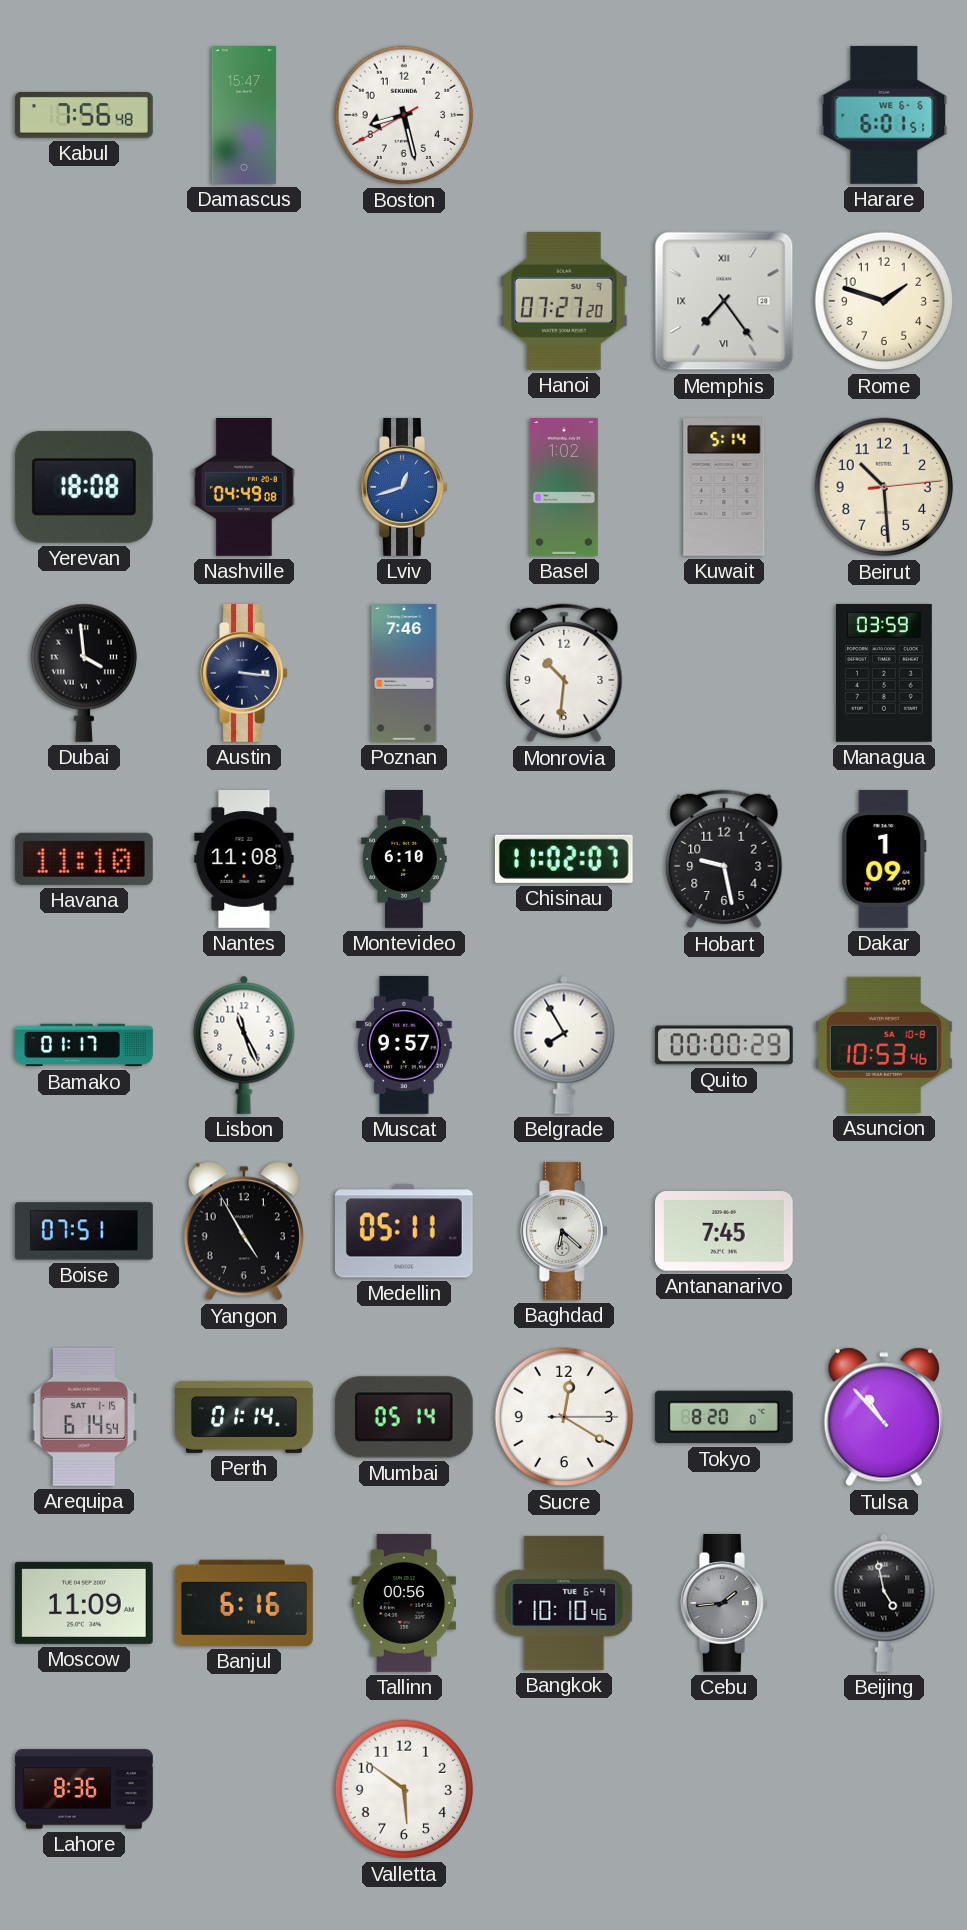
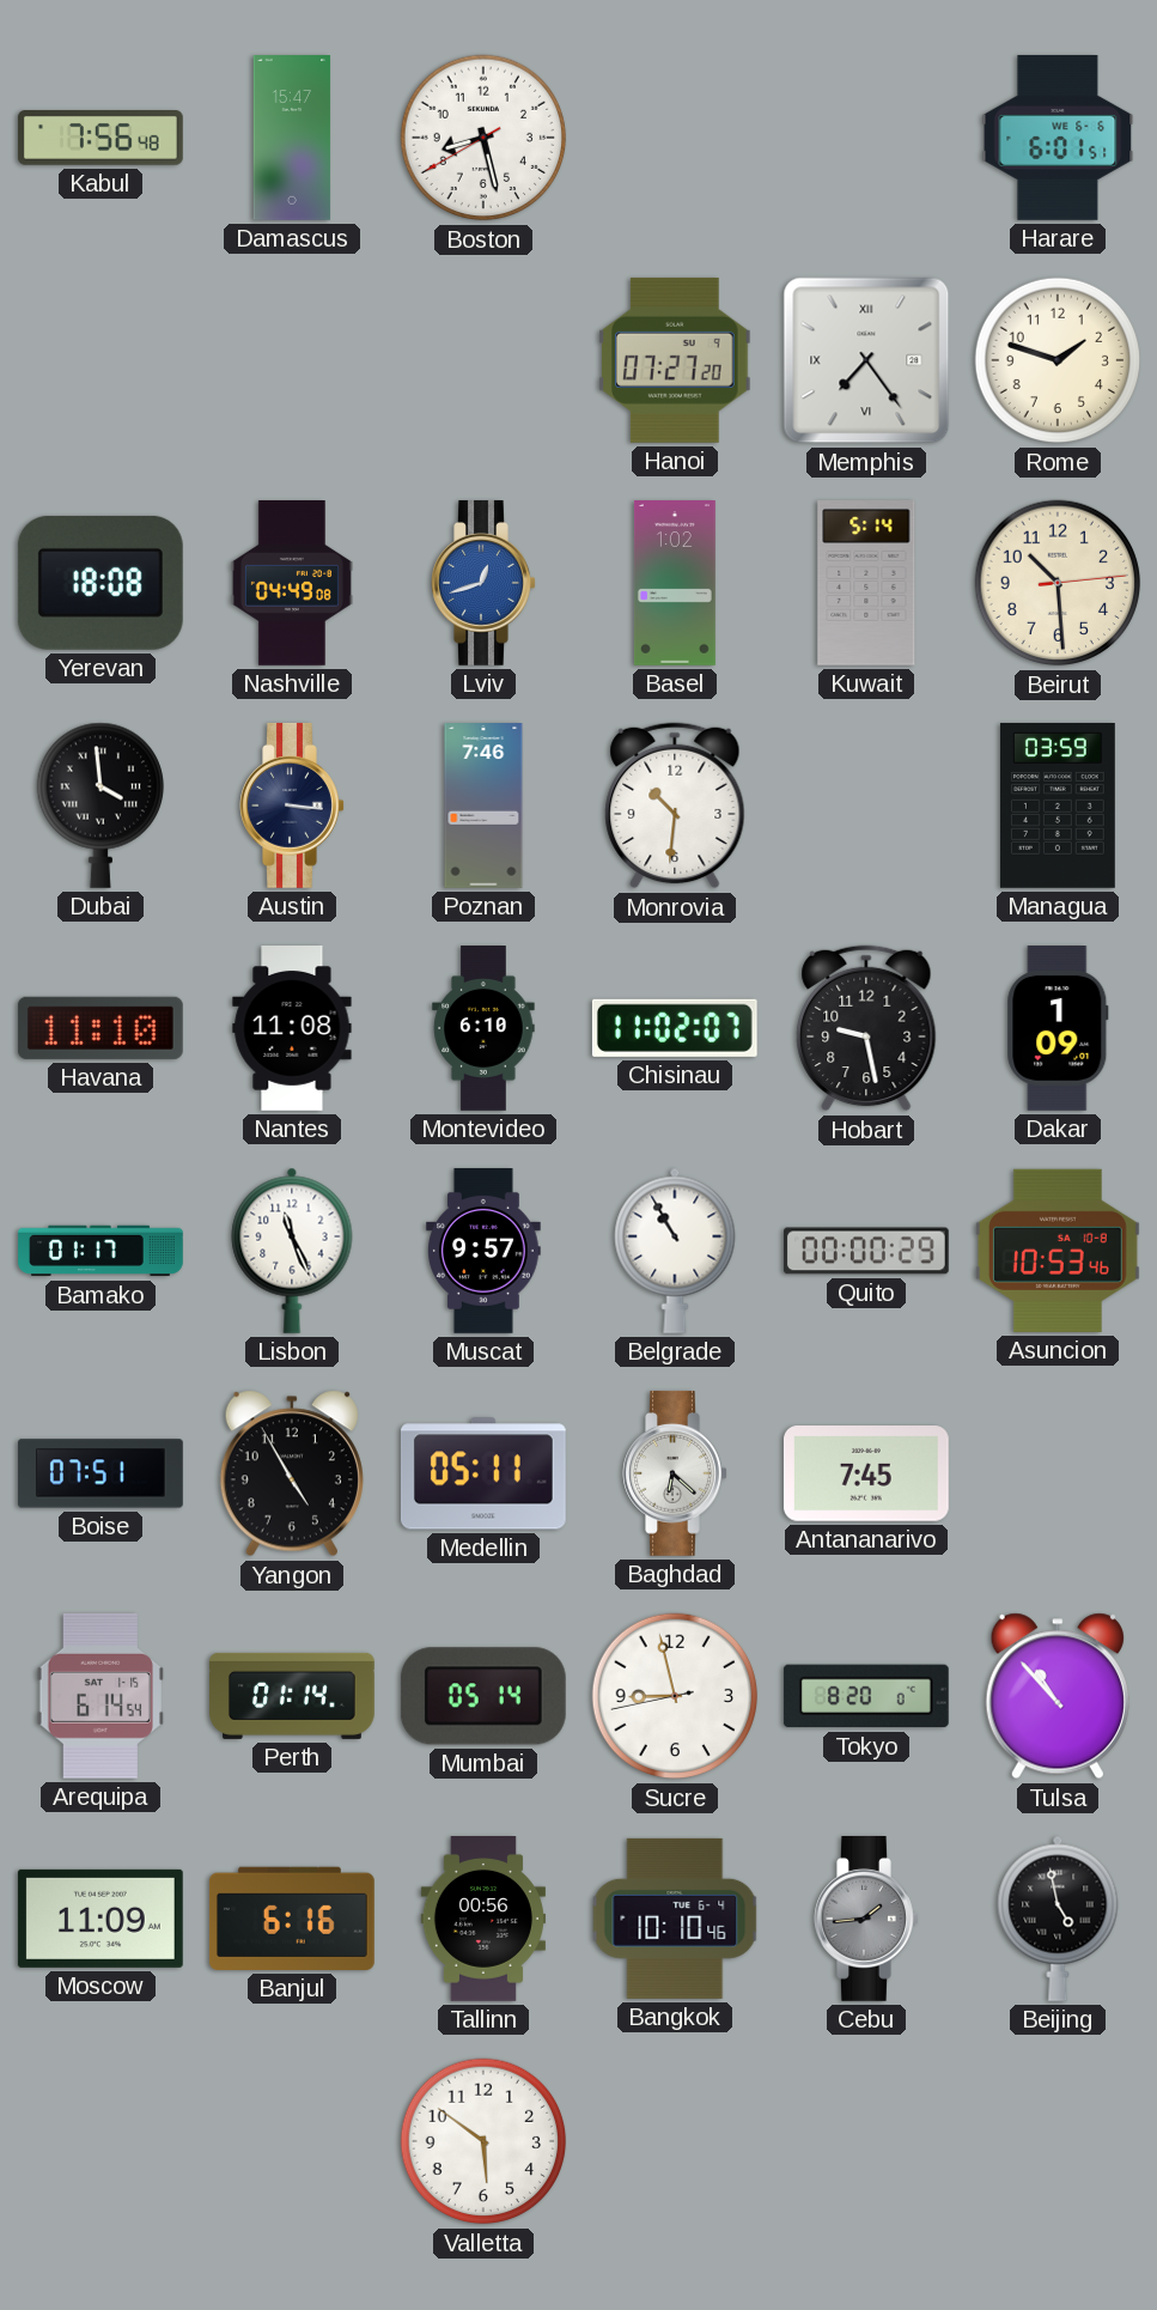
Belgrade: 7:55 -> 10:55 (675, 1251)
Sucre: 12:20 -> 8:57 (675, 1696)
Lahore: 8:36 -> none (84, 1789)
